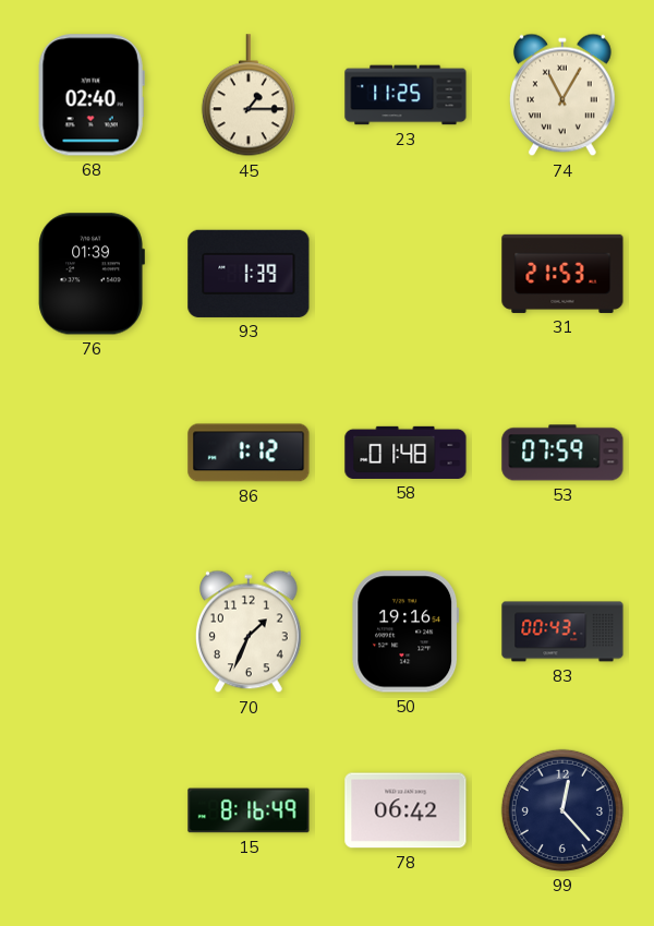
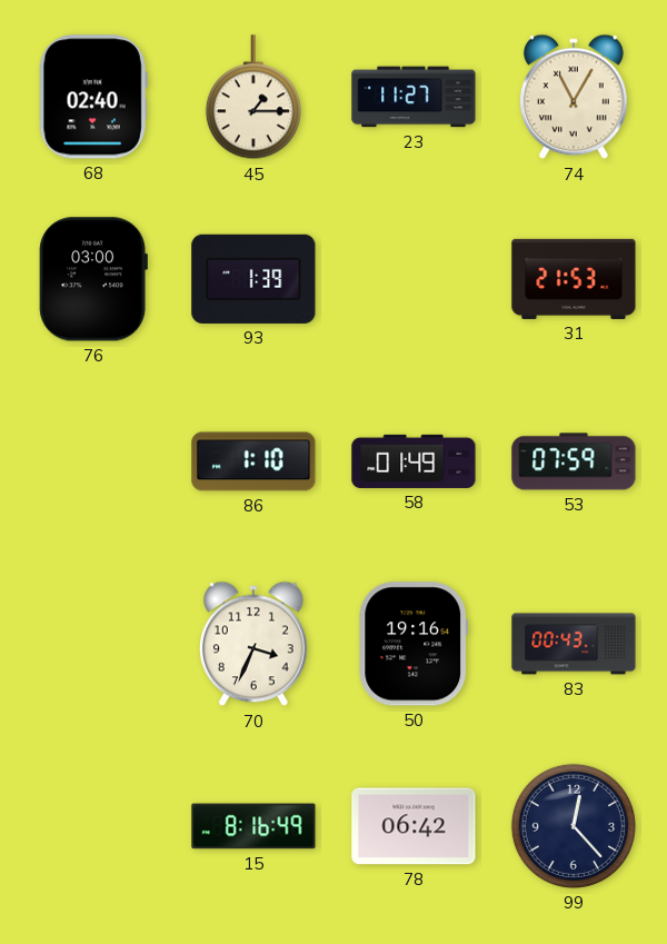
23: 11:25 -> 11:27 (414, 97)
76: 01:39 -> 03:00 (93, 279)
86: 1:12 -> 1:10 (253, 461)
58: 01:48 -> 01:49 (414, 461)
70: 1:34 -> 3:34 (253, 644)
